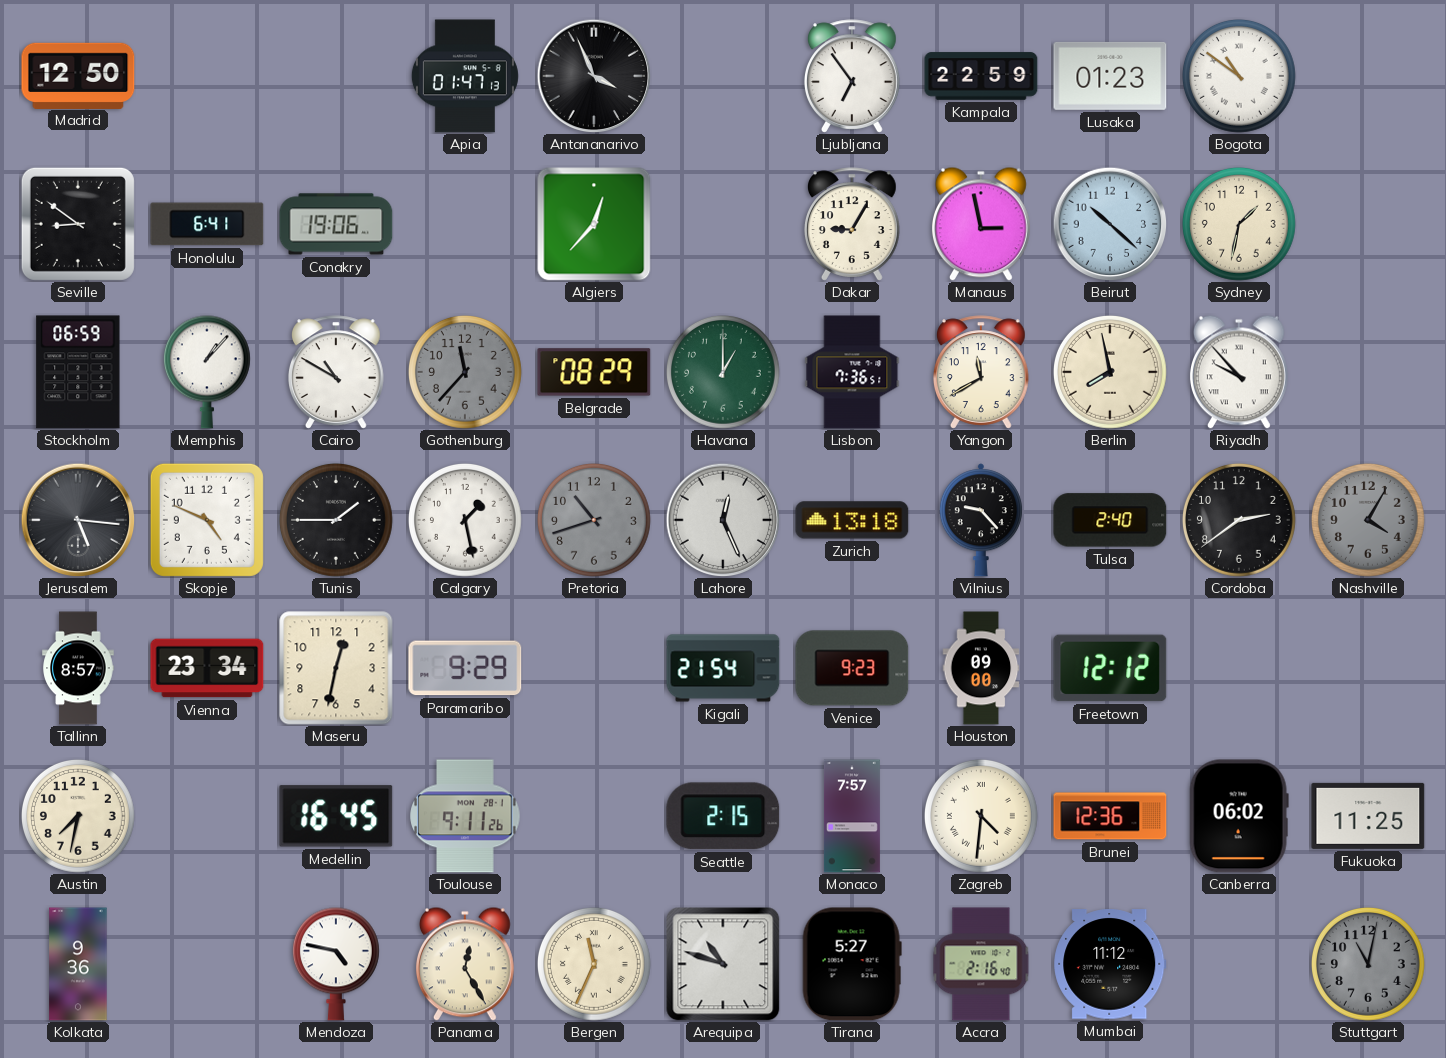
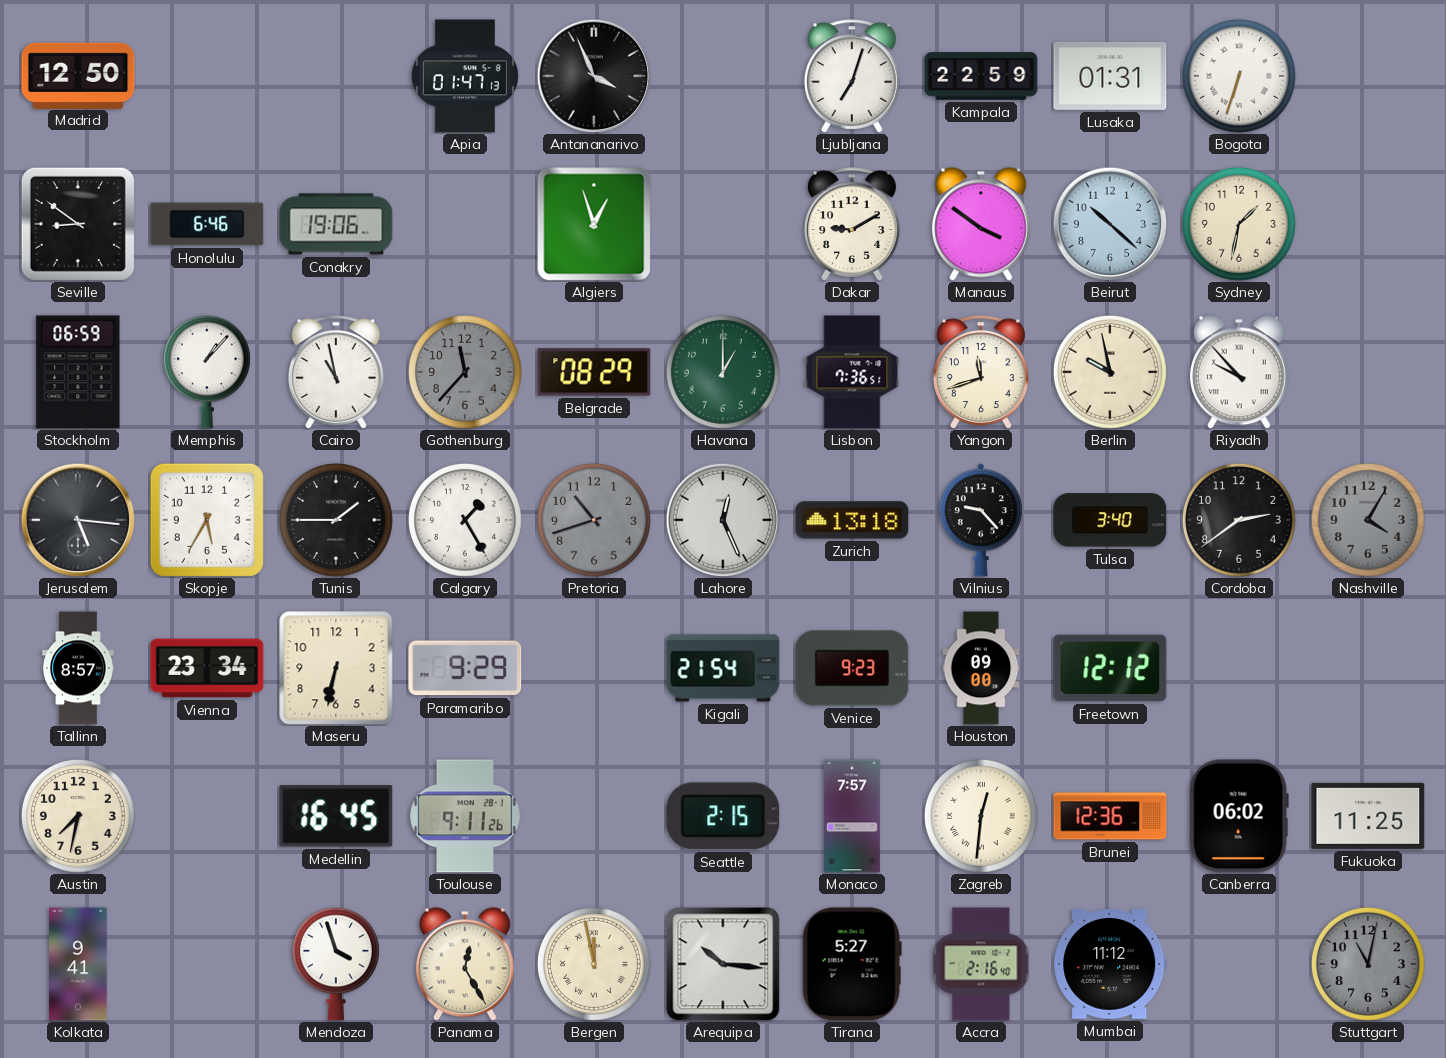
Ljubljana: 6:54 -> 7:03 (852, 76)
Lusaka: 01:23 -> 01:31 (1110, 76)
Bogota: 10:51 -> 6:33 (1239, 76)
Honolulu: 6:41 -> 6:46 (207, 224)
Algiers: 12:37 -> 12:57 (594, 224)
Dakar: 9:05 -> 9:10 (852, 224)
Manaus: 2:58 -> 3:51 (981, 224)
Cairo: 10:50 -> 10:58 (336, 372)
Yangon: 11:40 -> 11:42 (981, 372)
Berlin: 7:58 -> 9:58 (1110, 372)
Skopje: 4:49 -> 5:35 (207, 520)
Calgary: 1:28 -> 1:25 (465, 520)
Tulsa: 2:40 -> 3:40 (1110, 520)
Maseru: 12:32 -> 6:32 (336, 668)
Zagreb: 4:31 -> 12:31 (981, 816)
Kolkata: 9:36 -> 9:41 (78, 964)
Mendoza: 4:47 -> 3:57 (336, 964)
Bergen: 11:34 -> 11:58 (594, 964)
Arequipa: 10:48 -> 10:16 (723, 964)
